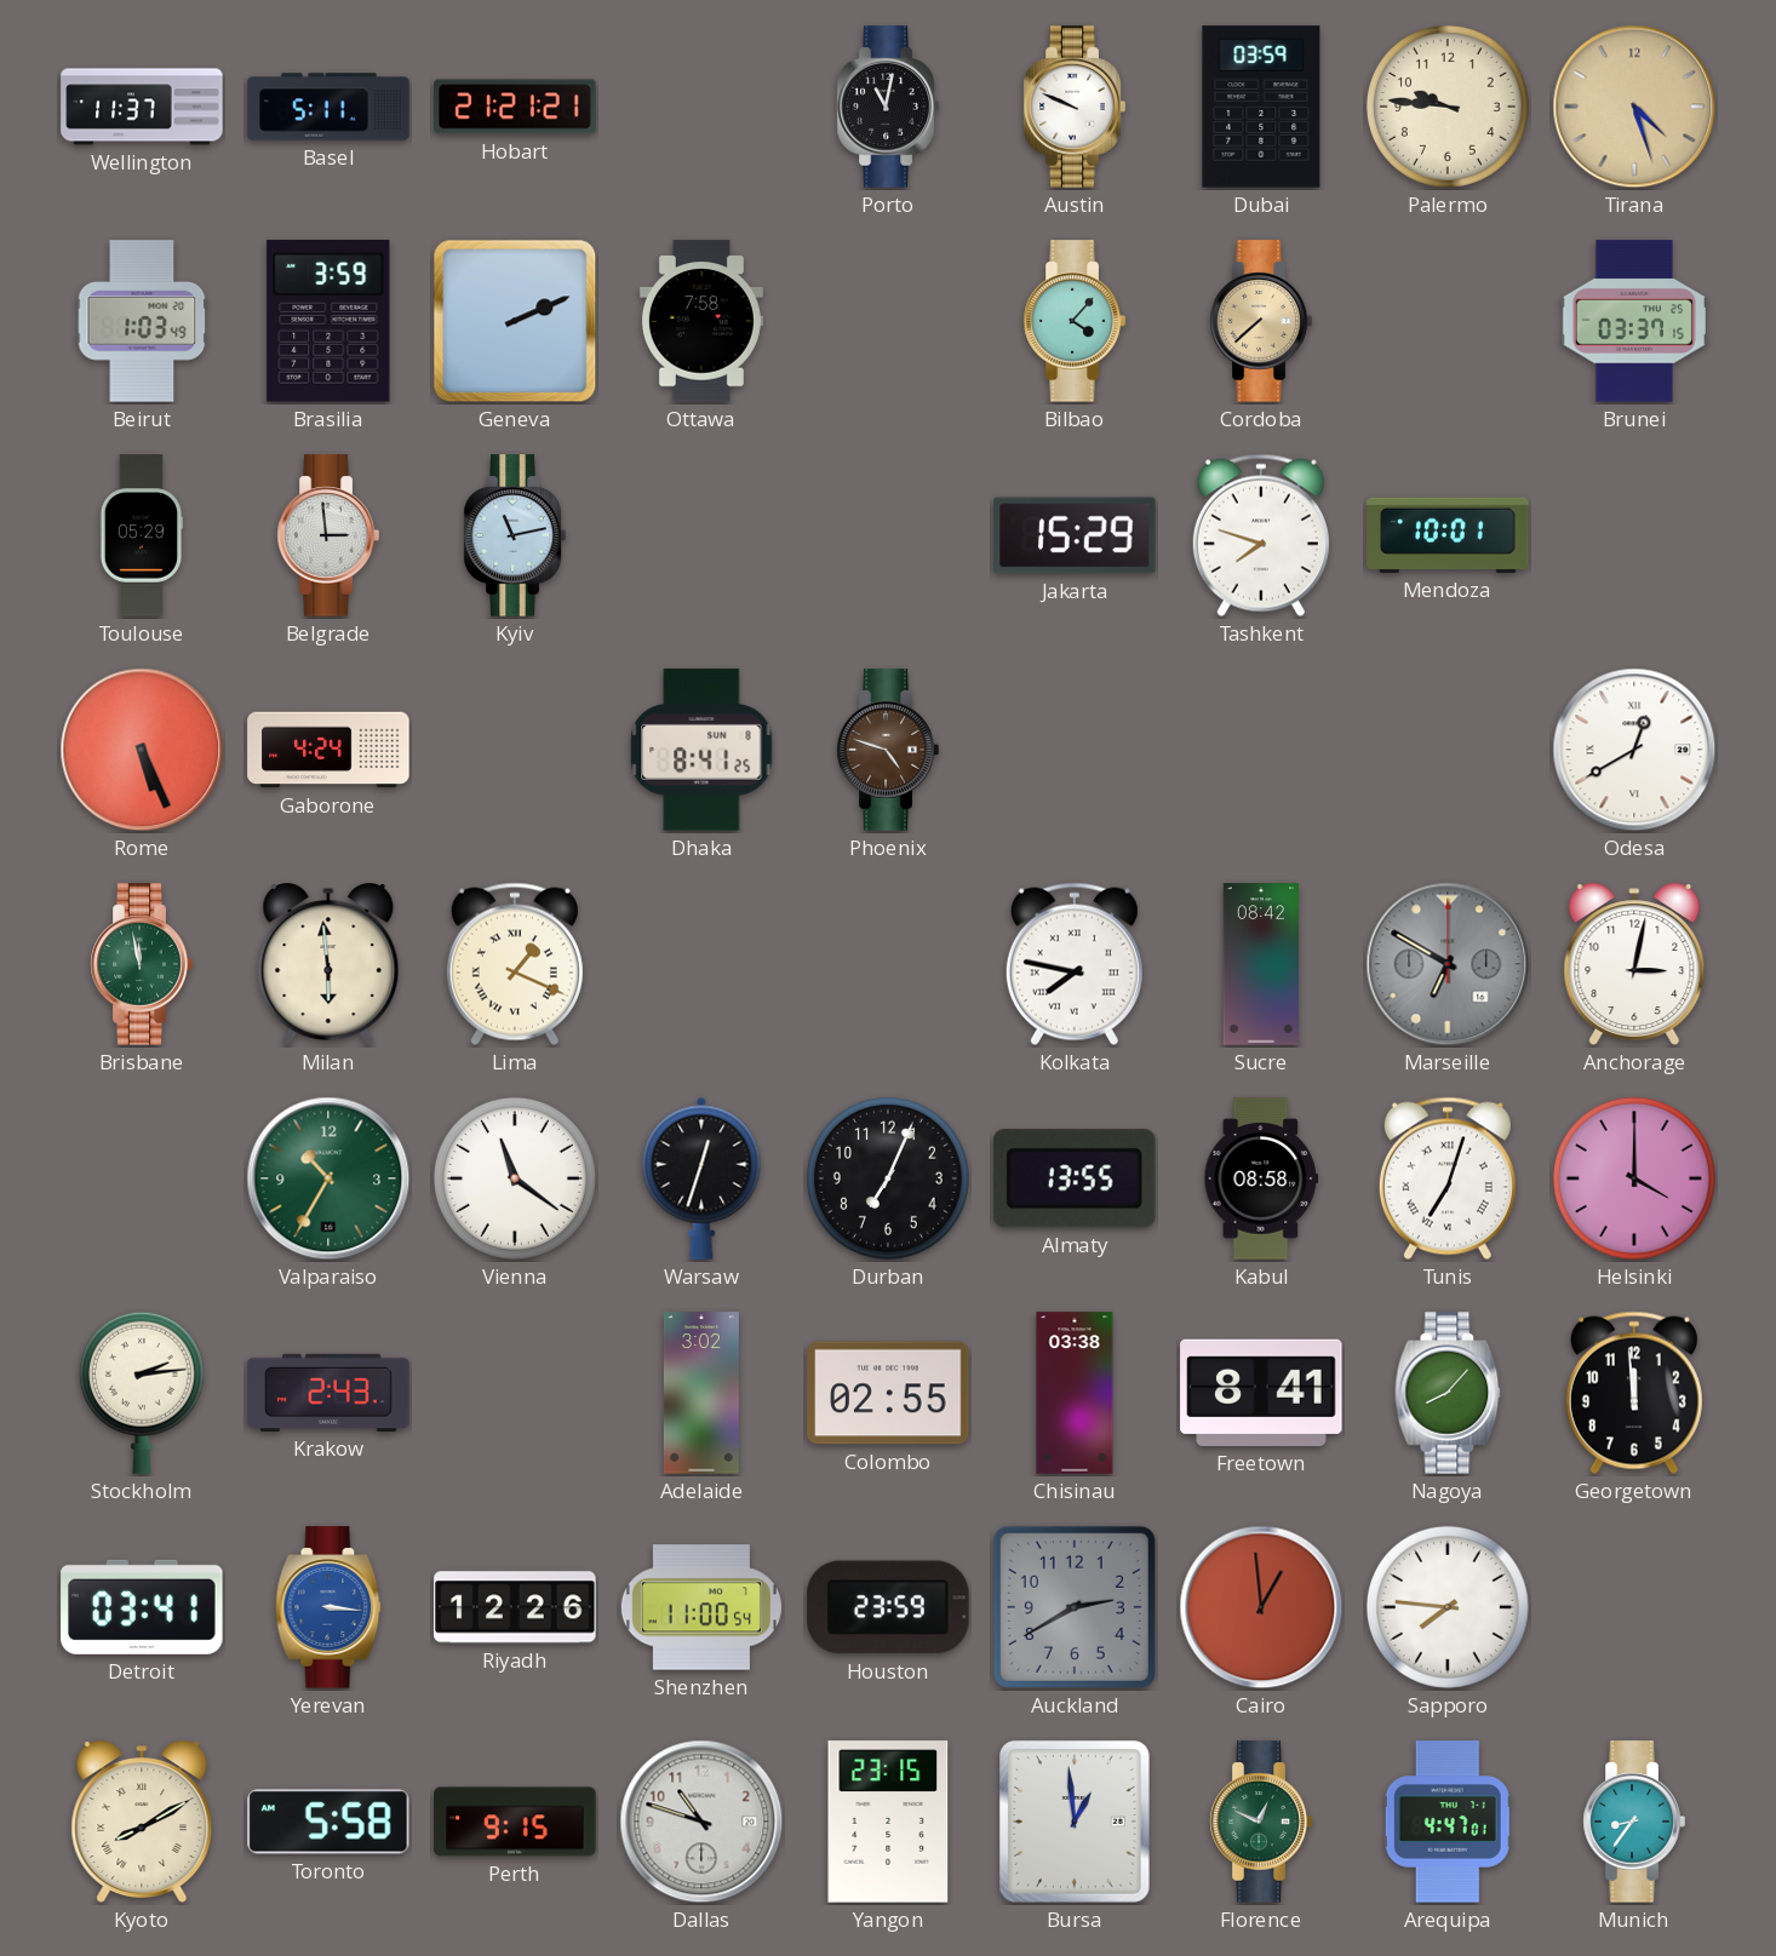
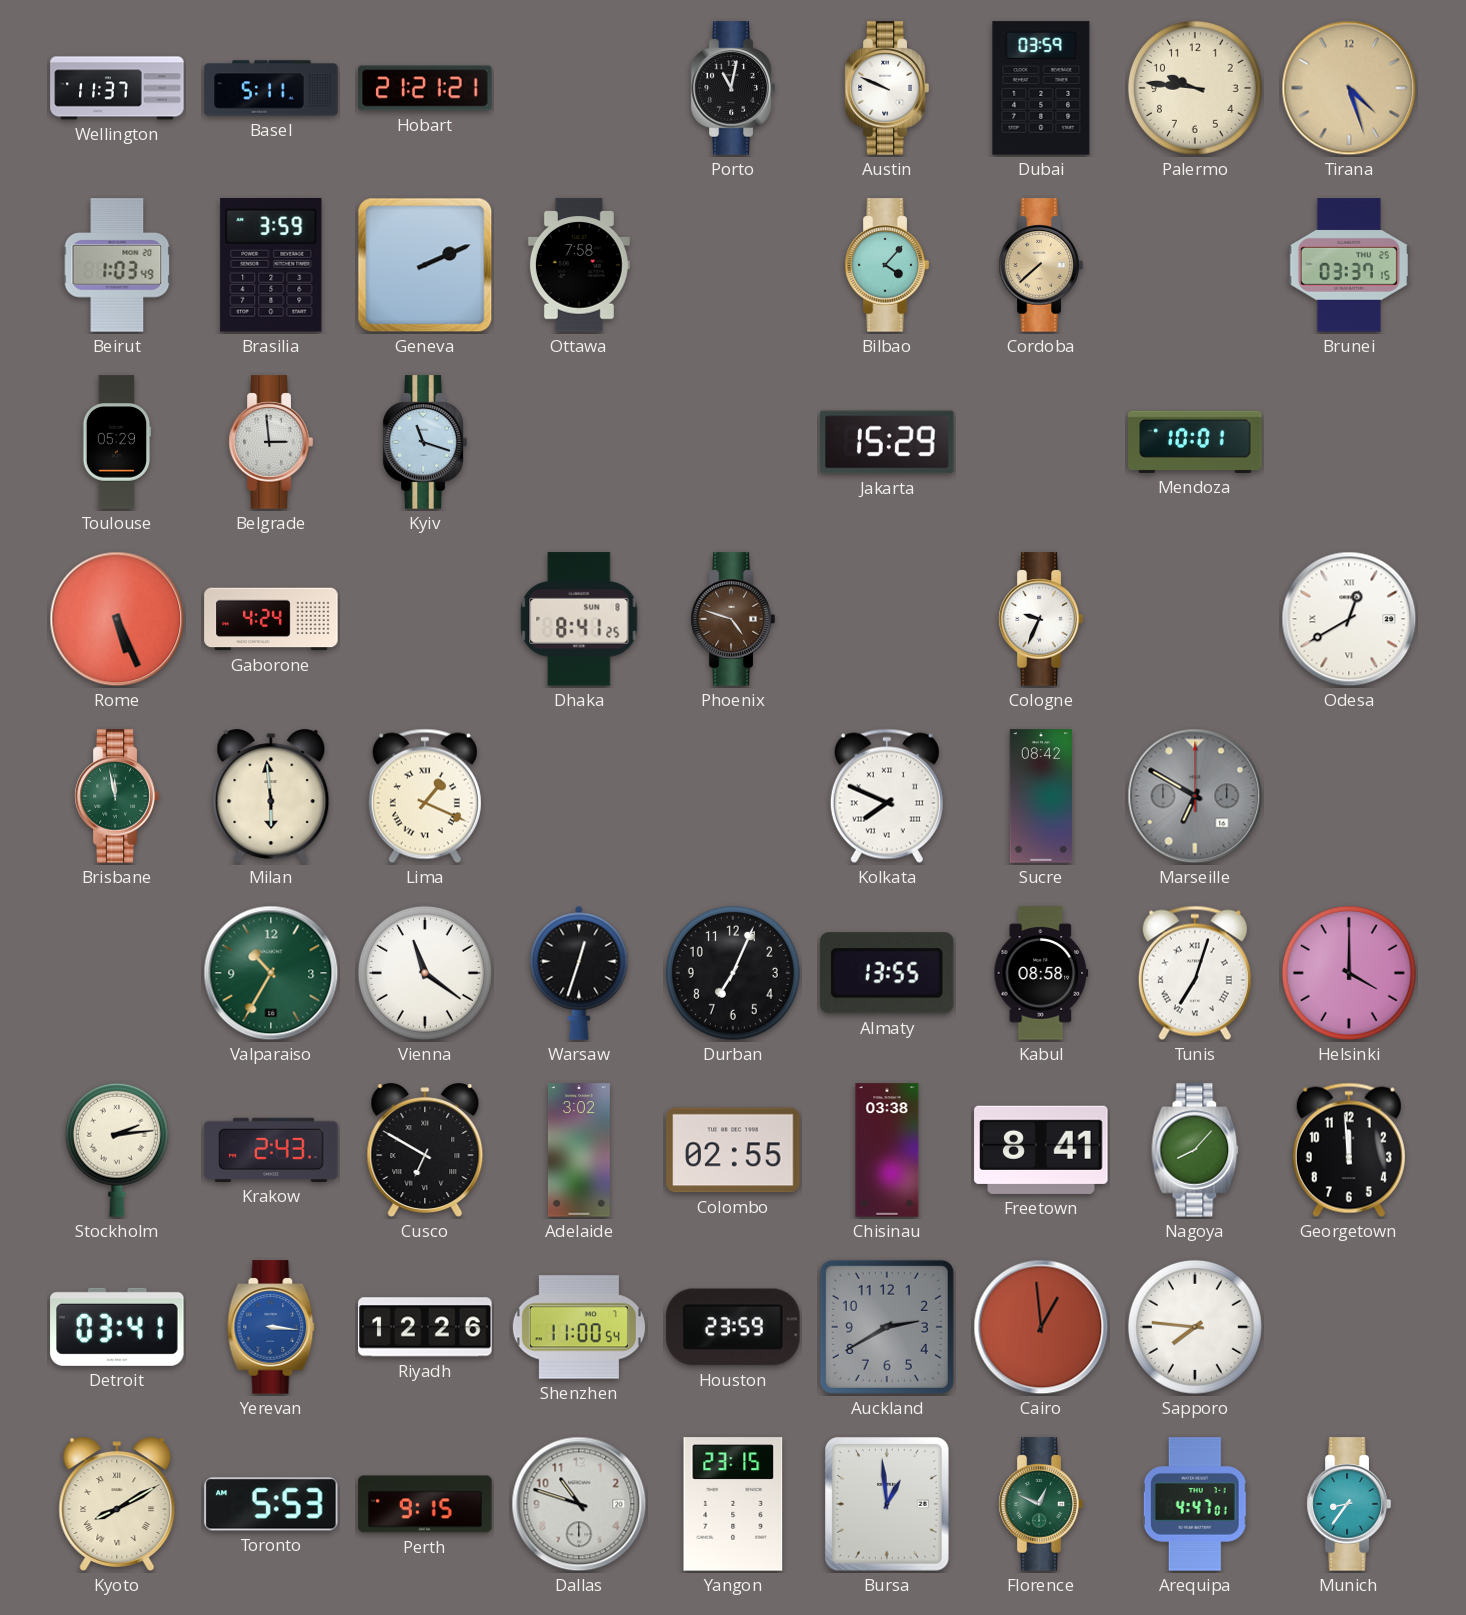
Kyiv: 11:13 -> 11:18 (425, 442)
Tashkent: 7:48 -> none (1261, 535)
Cologne: none -> 9:34 (1041, 619)
Kolkata: 7:47 -> 7:49 (887, 796)
Anchorage: 3:02 -> none (1634, 964)
Cusco: none -> 6:50 (425, 1150)
Toronto: 5:58 -> 5:53 (271, 1504)
